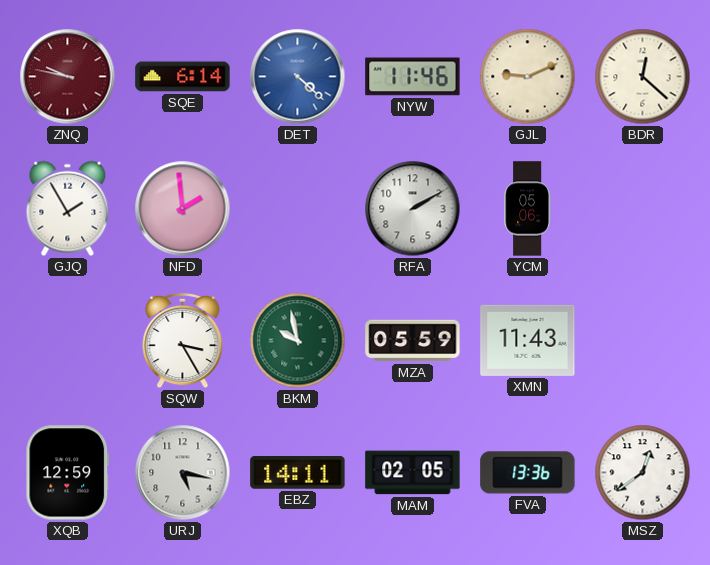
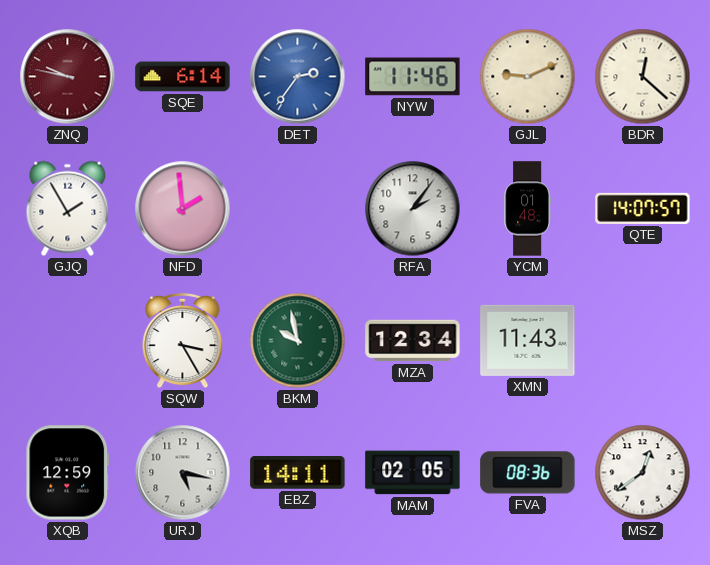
DET: 4:22 -> 2:36 (298, 77)
RFA: 2:10 -> 2:06 (413, 209)
YCM: 05:06 -> 01:48 (528, 209)
QTE: none -> 14:07 (643, 208)
MZA: 05:59 -> 12:34 (413, 341)
FVA: 13:36 -> 08:36 (528, 473)
